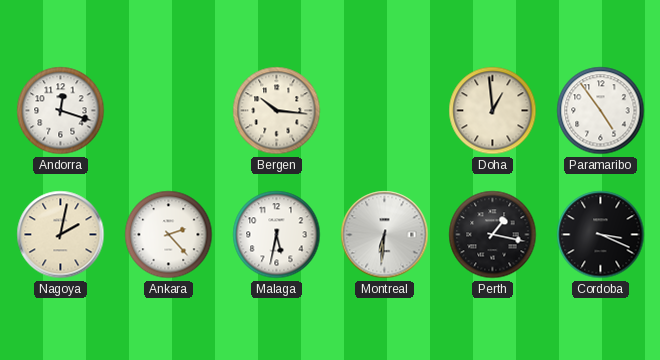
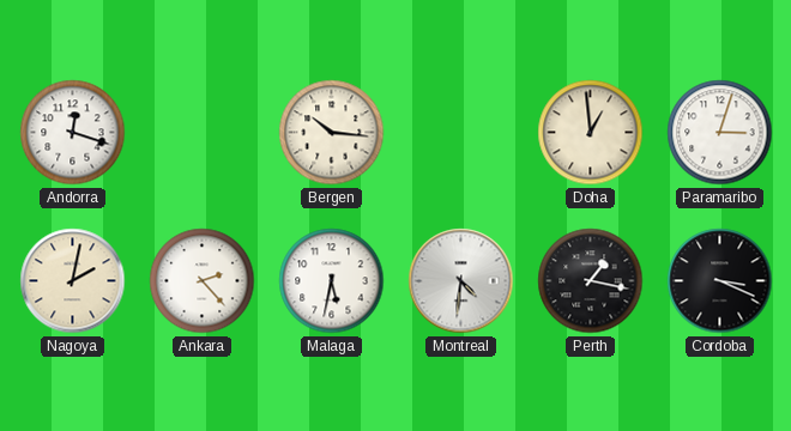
Paramaribo: 4:54 -> 3:03 (720, 133)
Montreal: 6:31 -> 4:31 (461, 281)
